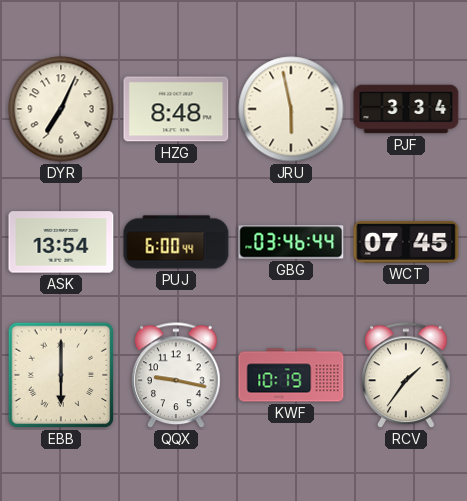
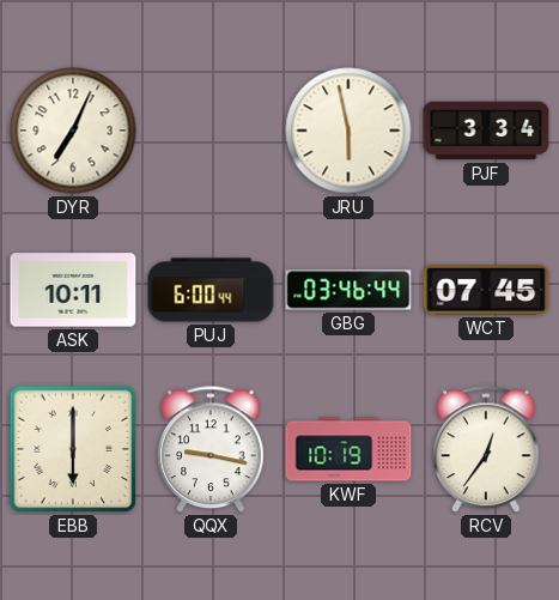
HZG: 8:48 -> none (176, 109)
ASK: 13:54 -> 10:11 (73, 290)
RCV: 1:36 -> 12:36 (486, 450)
